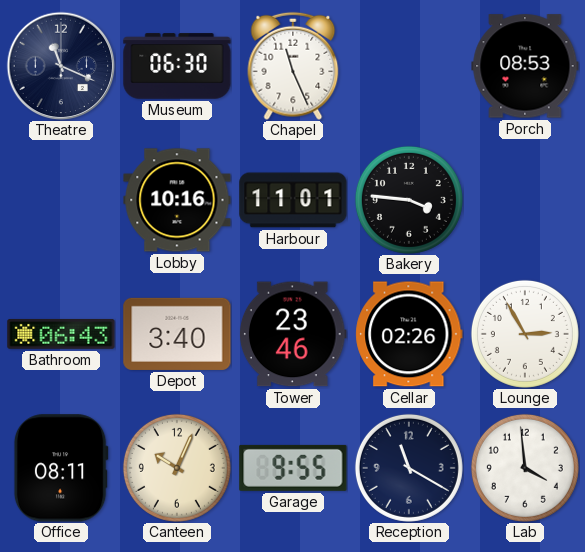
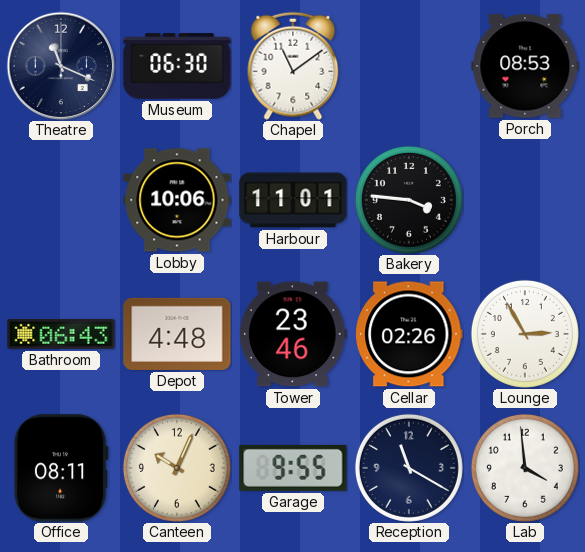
Chapel: 11:26 -> 11:09 (293, 66)
Lobby: 10:16 -> 10:06 (177, 200)
Depot: 3:40 -> 4:48 (177, 334)
